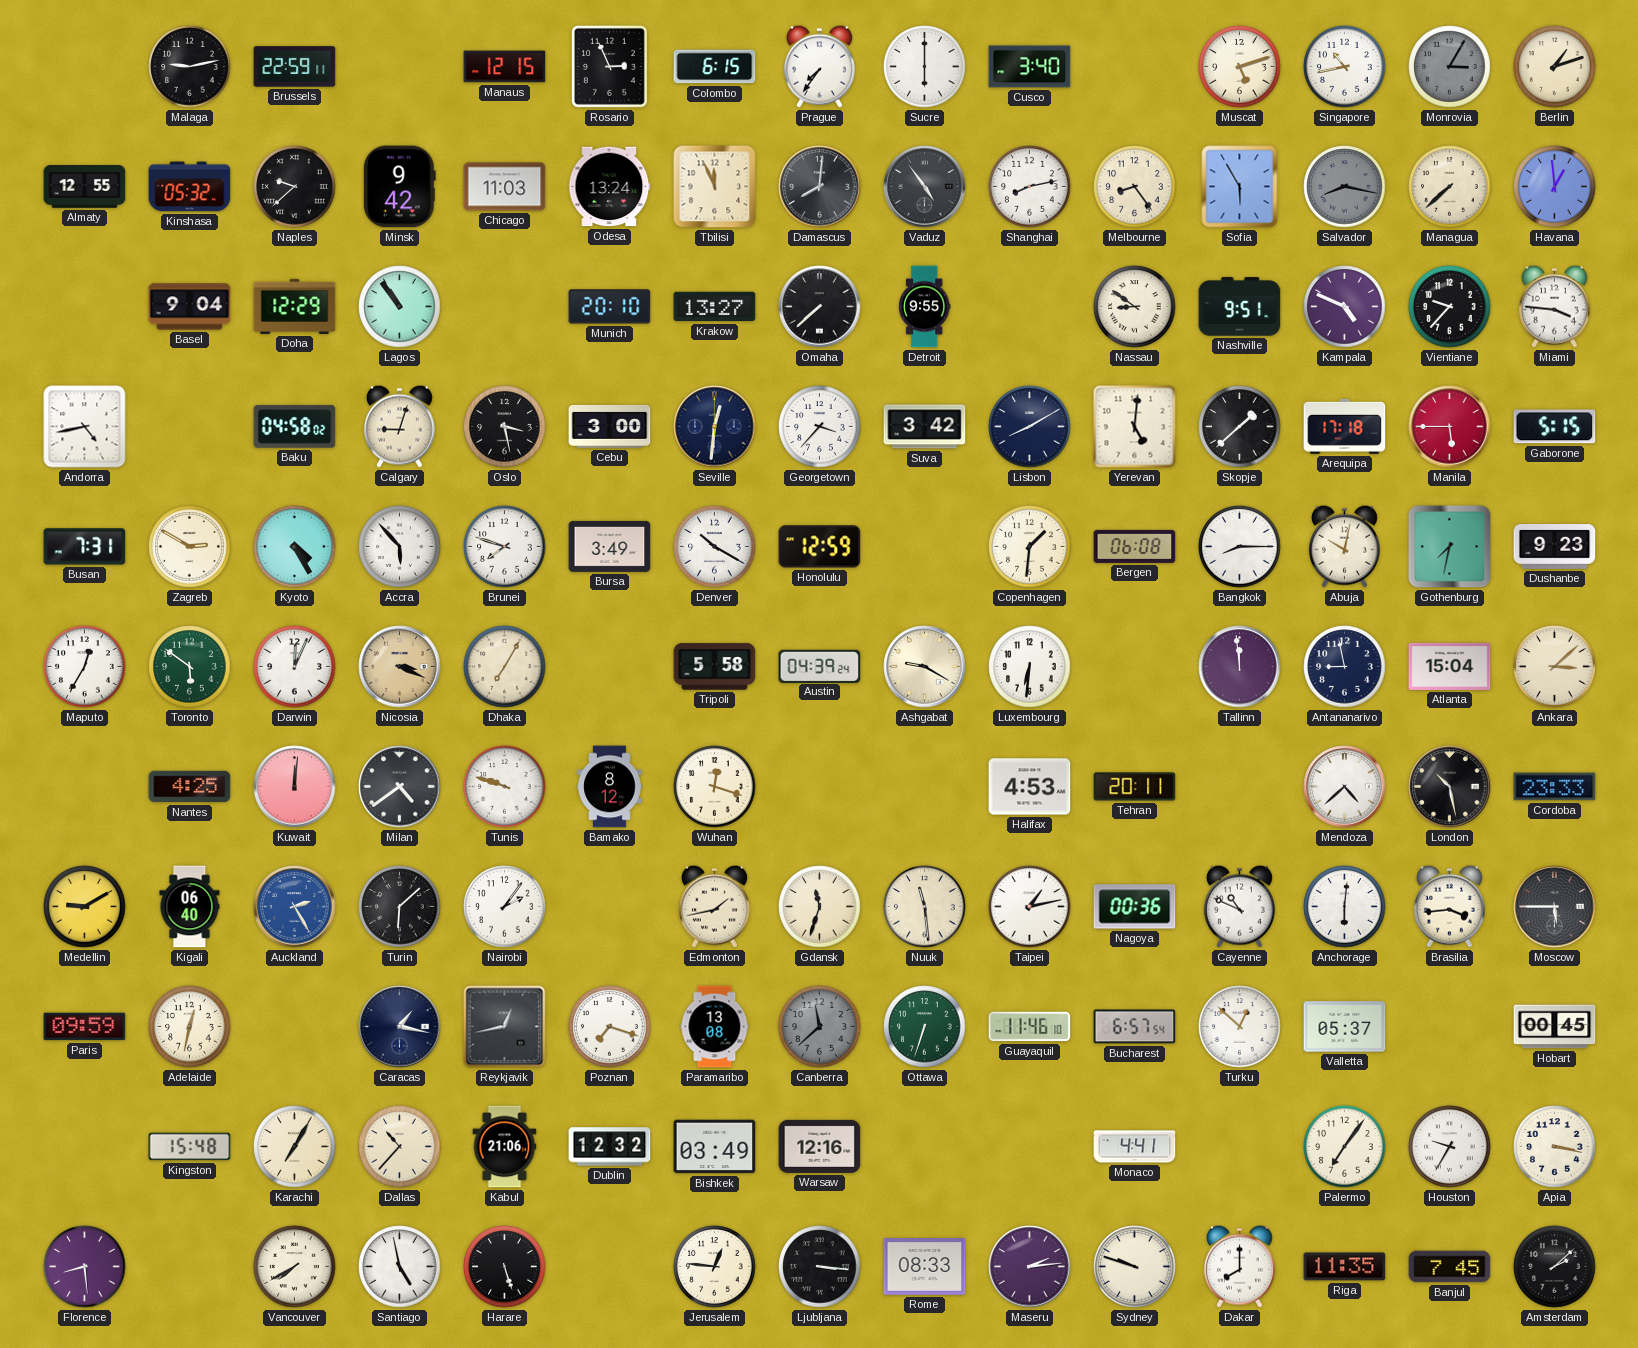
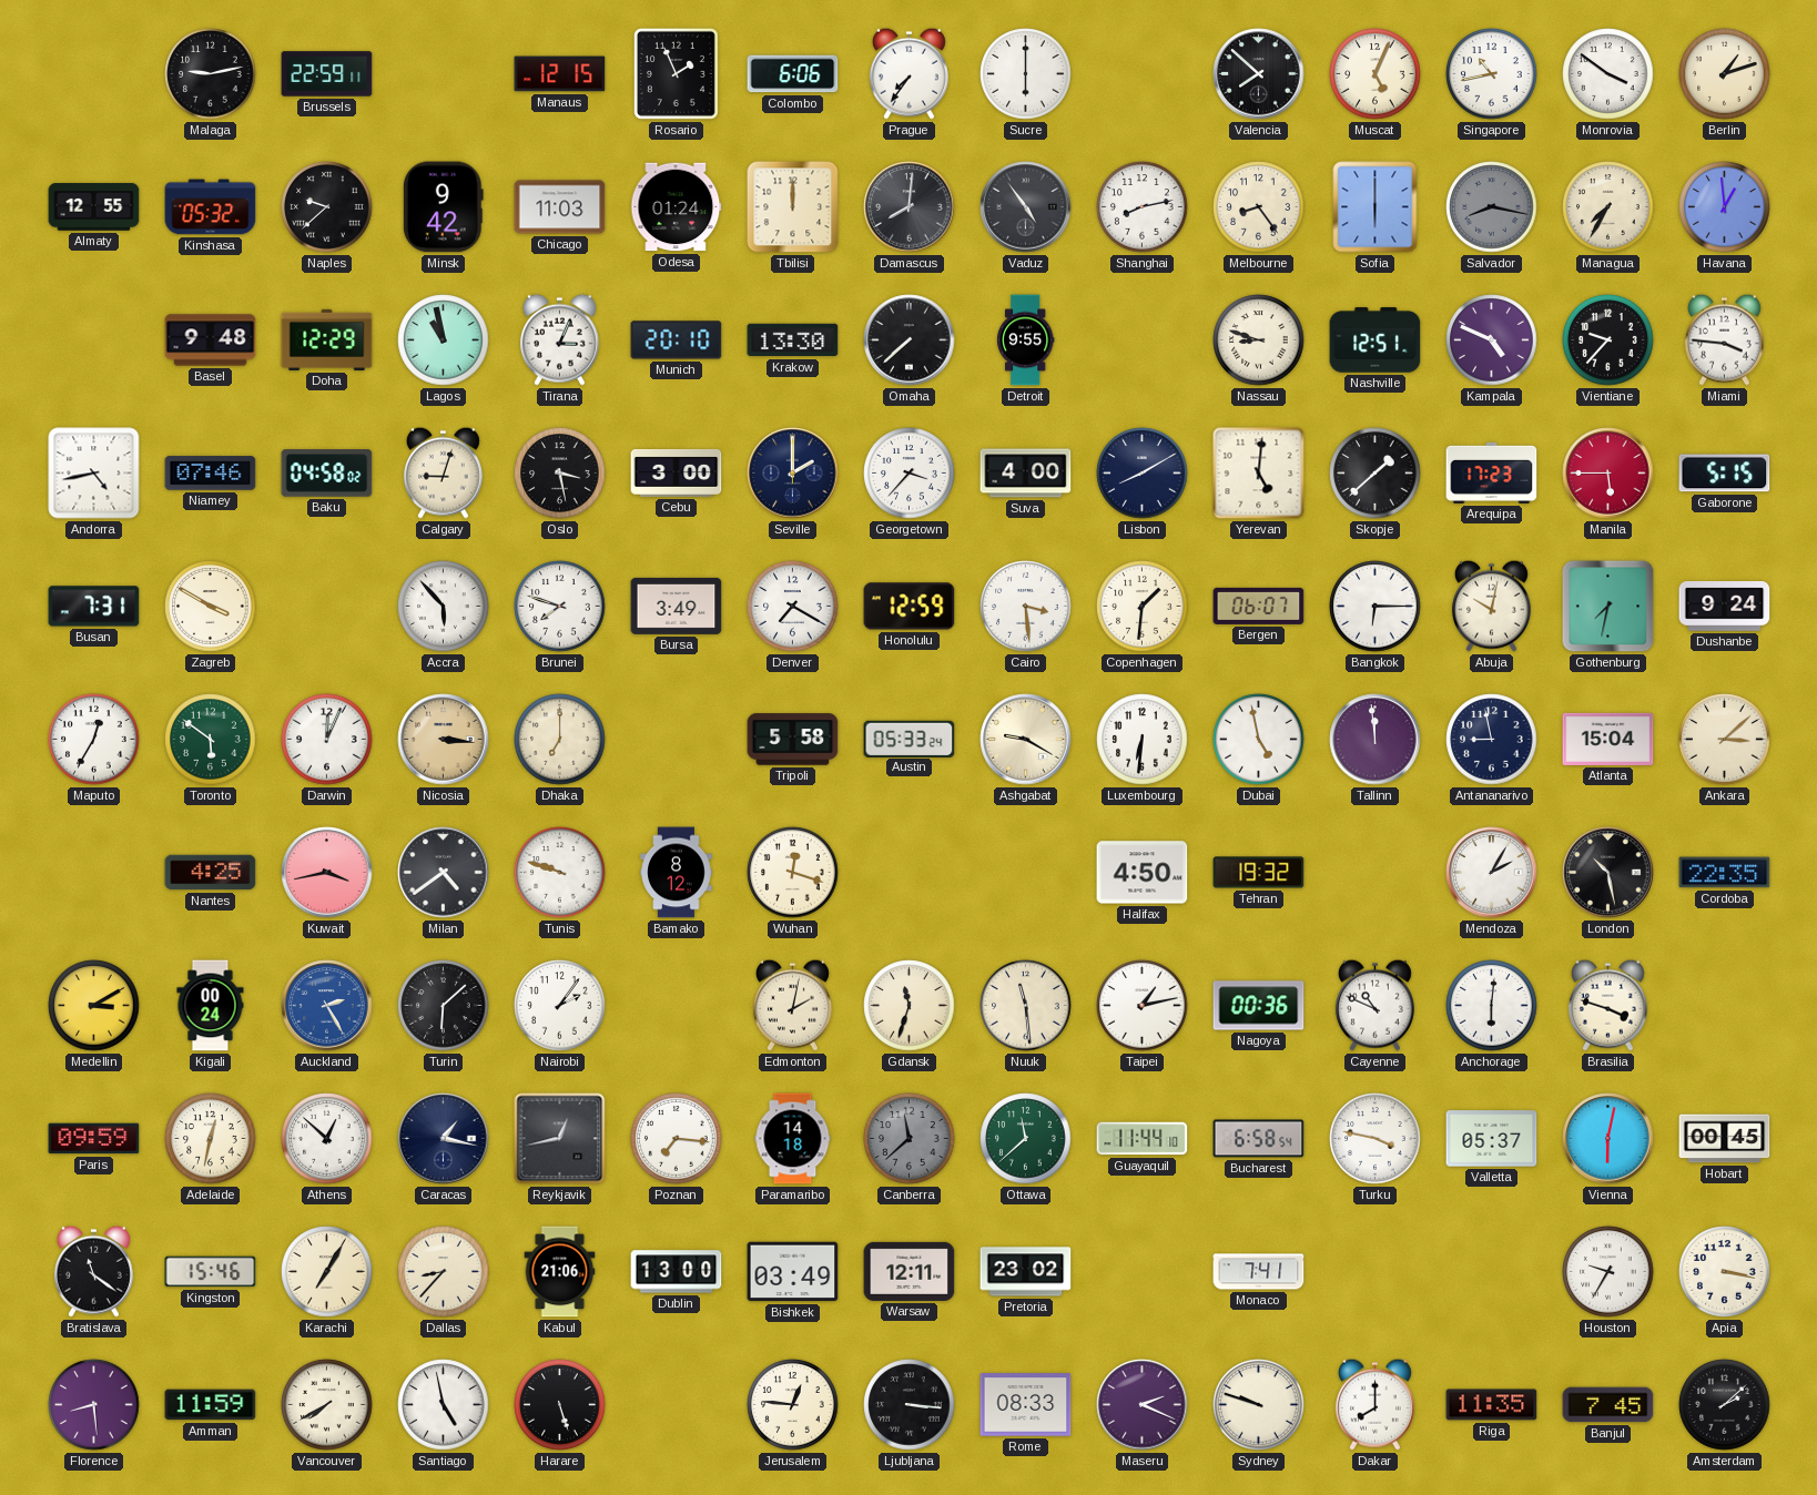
Rosario: 2:56 -> 1:56 (676, 73)
Colombo: 6:15 -> 6:06 (793, 74)
Cusco: 3:40 -> none (1030, 67)
Valencia: none -> 7:52 (1259, 74)
Muscat: 5:12 -> 5:04 (1376, 74)
Monrovia: 3:05 -> 3:51 (1608, 74)
Monrovia dial: grey -> white (1608, 74)
Odesa: 13:24 -> 01:24 (677, 207)
Tbilisi: 11:56 -> 12:00 (793, 207)
Sofia: 5:55 -> 6:00 (1376, 207)
Managua: 7:38 -> 7:35 (1608, 207)
Basel: 9:04 -> 9:48 (211, 340)
Lagos: 10:54 -> 10:58 (444, 340)
Tirana: none -> 3:04 (559, 339)
Krakow: 13:27 -> 13:30 (793, 340)
Nassau: 8:51 -> 8:48 (1259, 340)
Nashville: 9:51 -> 12:51 (1376, 340)
Niamey: none -> 07:46 (211, 474)
Seville: 12:31 -> 2:00 (793, 474)
Suva: 3:42 -> 4:00 (1026, 474)
Arequipa: 17:18 -> 17:23 (1492, 472)
Zagreb: 2:50 -> 3:50 (211, 607)
Kyoto: 4:25 -> none (295, 547)
Denver: 10:20 -> 7:20 (793, 607)
Cairo: none -> 3:29 (1026, 607)
Bergen: 06:08 -> 06:07 (1259, 606)
Bangkok: 8:15 -> 6:15 (1376, 607)
Dushanbe: 9:23 -> 9:24 (1725, 607)
Nicosia: 3:19 -> 3:16 (444, 740)
Dhaka: 7:05 -> 7:00 (560, 740)
Austin: 04:39 -> 05:33 (910, 739)
Dubai: none -> 4:58 (1259, 740)
Kuwait: 12:01 -> 3:43 (327, 873)
Halifax: 4:53 -> 4:50 (1143, 873)
Tehran: 20:11 -> 19:32 (1259, 873)
Mendoza: 4:38 -> 2:05 (1492, 873)
Cordoba: 23:33 -> 22:35 (1725, 873)
Medellin: 9:10 -> 3:10 (94, 1006)
Kigali: 06:40 -> 00:24 (211, 1006)
Edmonton: 1:43 -> 2:02 (792, 1005)
Brasilia: 3:44 -> 3:48 (1607, 1005)
Moscow: 5:45 -> none (1555, 907)
Athens: none -> 12:52 (327, 1139)
Poznan: 7:18 -> 7:16 (677, 1139)
Paramaribo: 13:08 -> 14:18 (793, 1139)
Ottawa: 6:33 -> 11:38 (1026, 1139)
Guayaquil: 11:46 -> 11:44 (1143, 1139)
Bucharest: 6:57 -> 6:58 (1259, 1139)
Turku: 12:52 -> 3:47 (1376, 1139)
Vienna: none -> 6:02 (1608, 1139)
Bratislava: none -> 11:21 (93, 1271)
Kingston: 15:48 -> 15:46 (211, 1272)
Dallas: 10:37 -> 8:37 (444, 1272)
Dublin: 12:32 -> 13:00 (677, 1272)
Warsaw: 12:16 -> 12:11 (910, 1271)
Pretoria: none -> 23:02 (1026, 1272)
Monaco: 4:41 -> 7:41 (1259, 1272)
Palermo: 7:06 -> none (1345, 1147)
Amman: none -> 11:59 (211, 1405)
Maseru: 2:14 -> 2:19 (1143, 1405)
